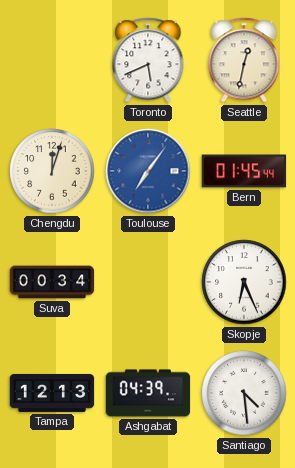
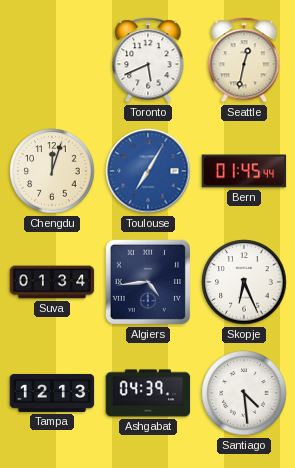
Toulouse: 7:06 -> 7:05 (148, 171)
Suva: 00:34 -> 01:34 (52, 282)
Algiers: none -> 4:44 (148, 282)
